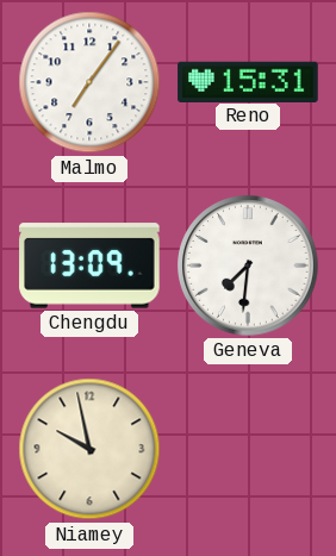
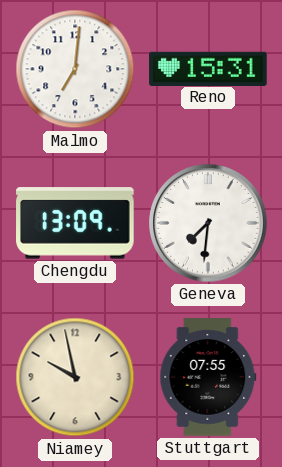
Malmo: 7:06 -> 7:01 (75, 69)
Stuttgart: none -> 07:55 (208, 377)
